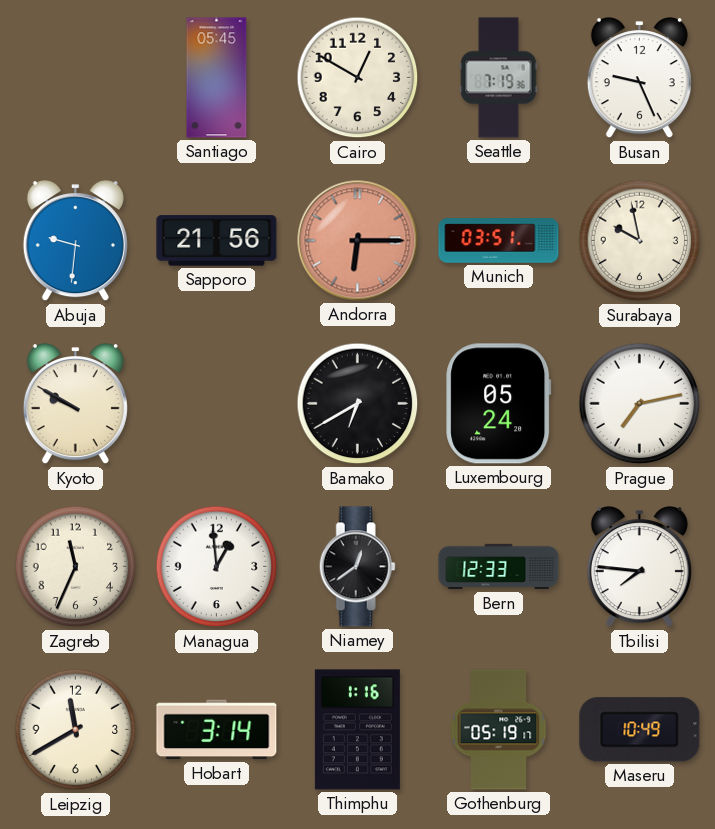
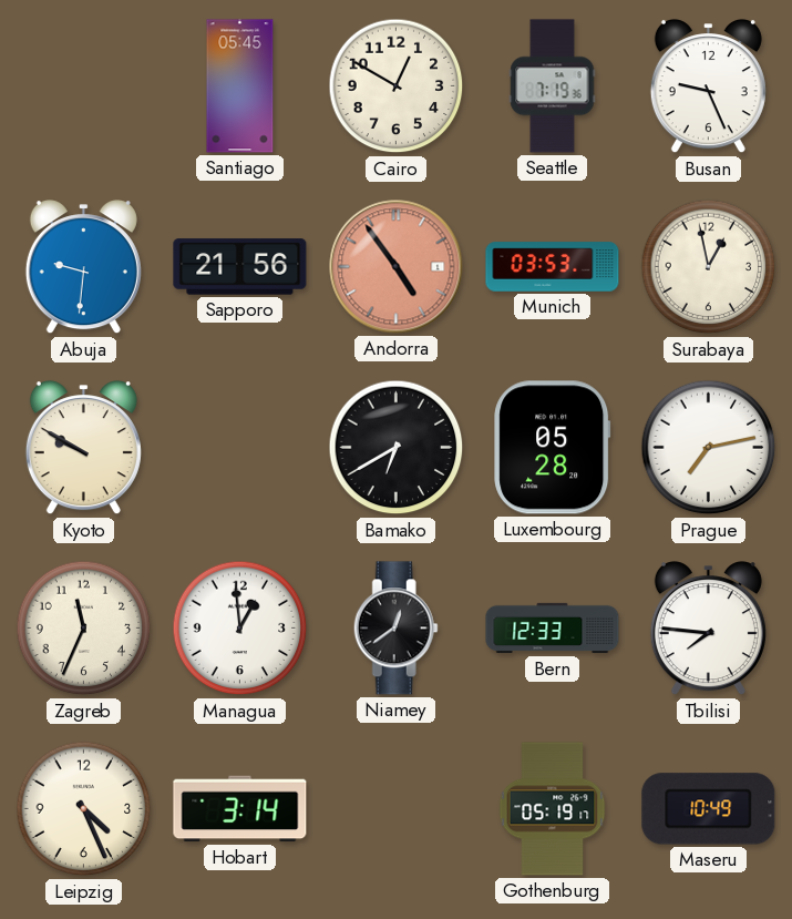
Andorra: 6:15 -> 4:54 (397, 267)
Munich: 03:51 -> 03:53 (553, 267)
Surabaya: 9:58 -> 12:58 (709, 267)
Luxembourg: 05:24 -> 05:28 (553, 448)
Leipzig: 11:40 -> 4:26 (84, 809)
Thimphu: 1:16 -> none (357, 730)
